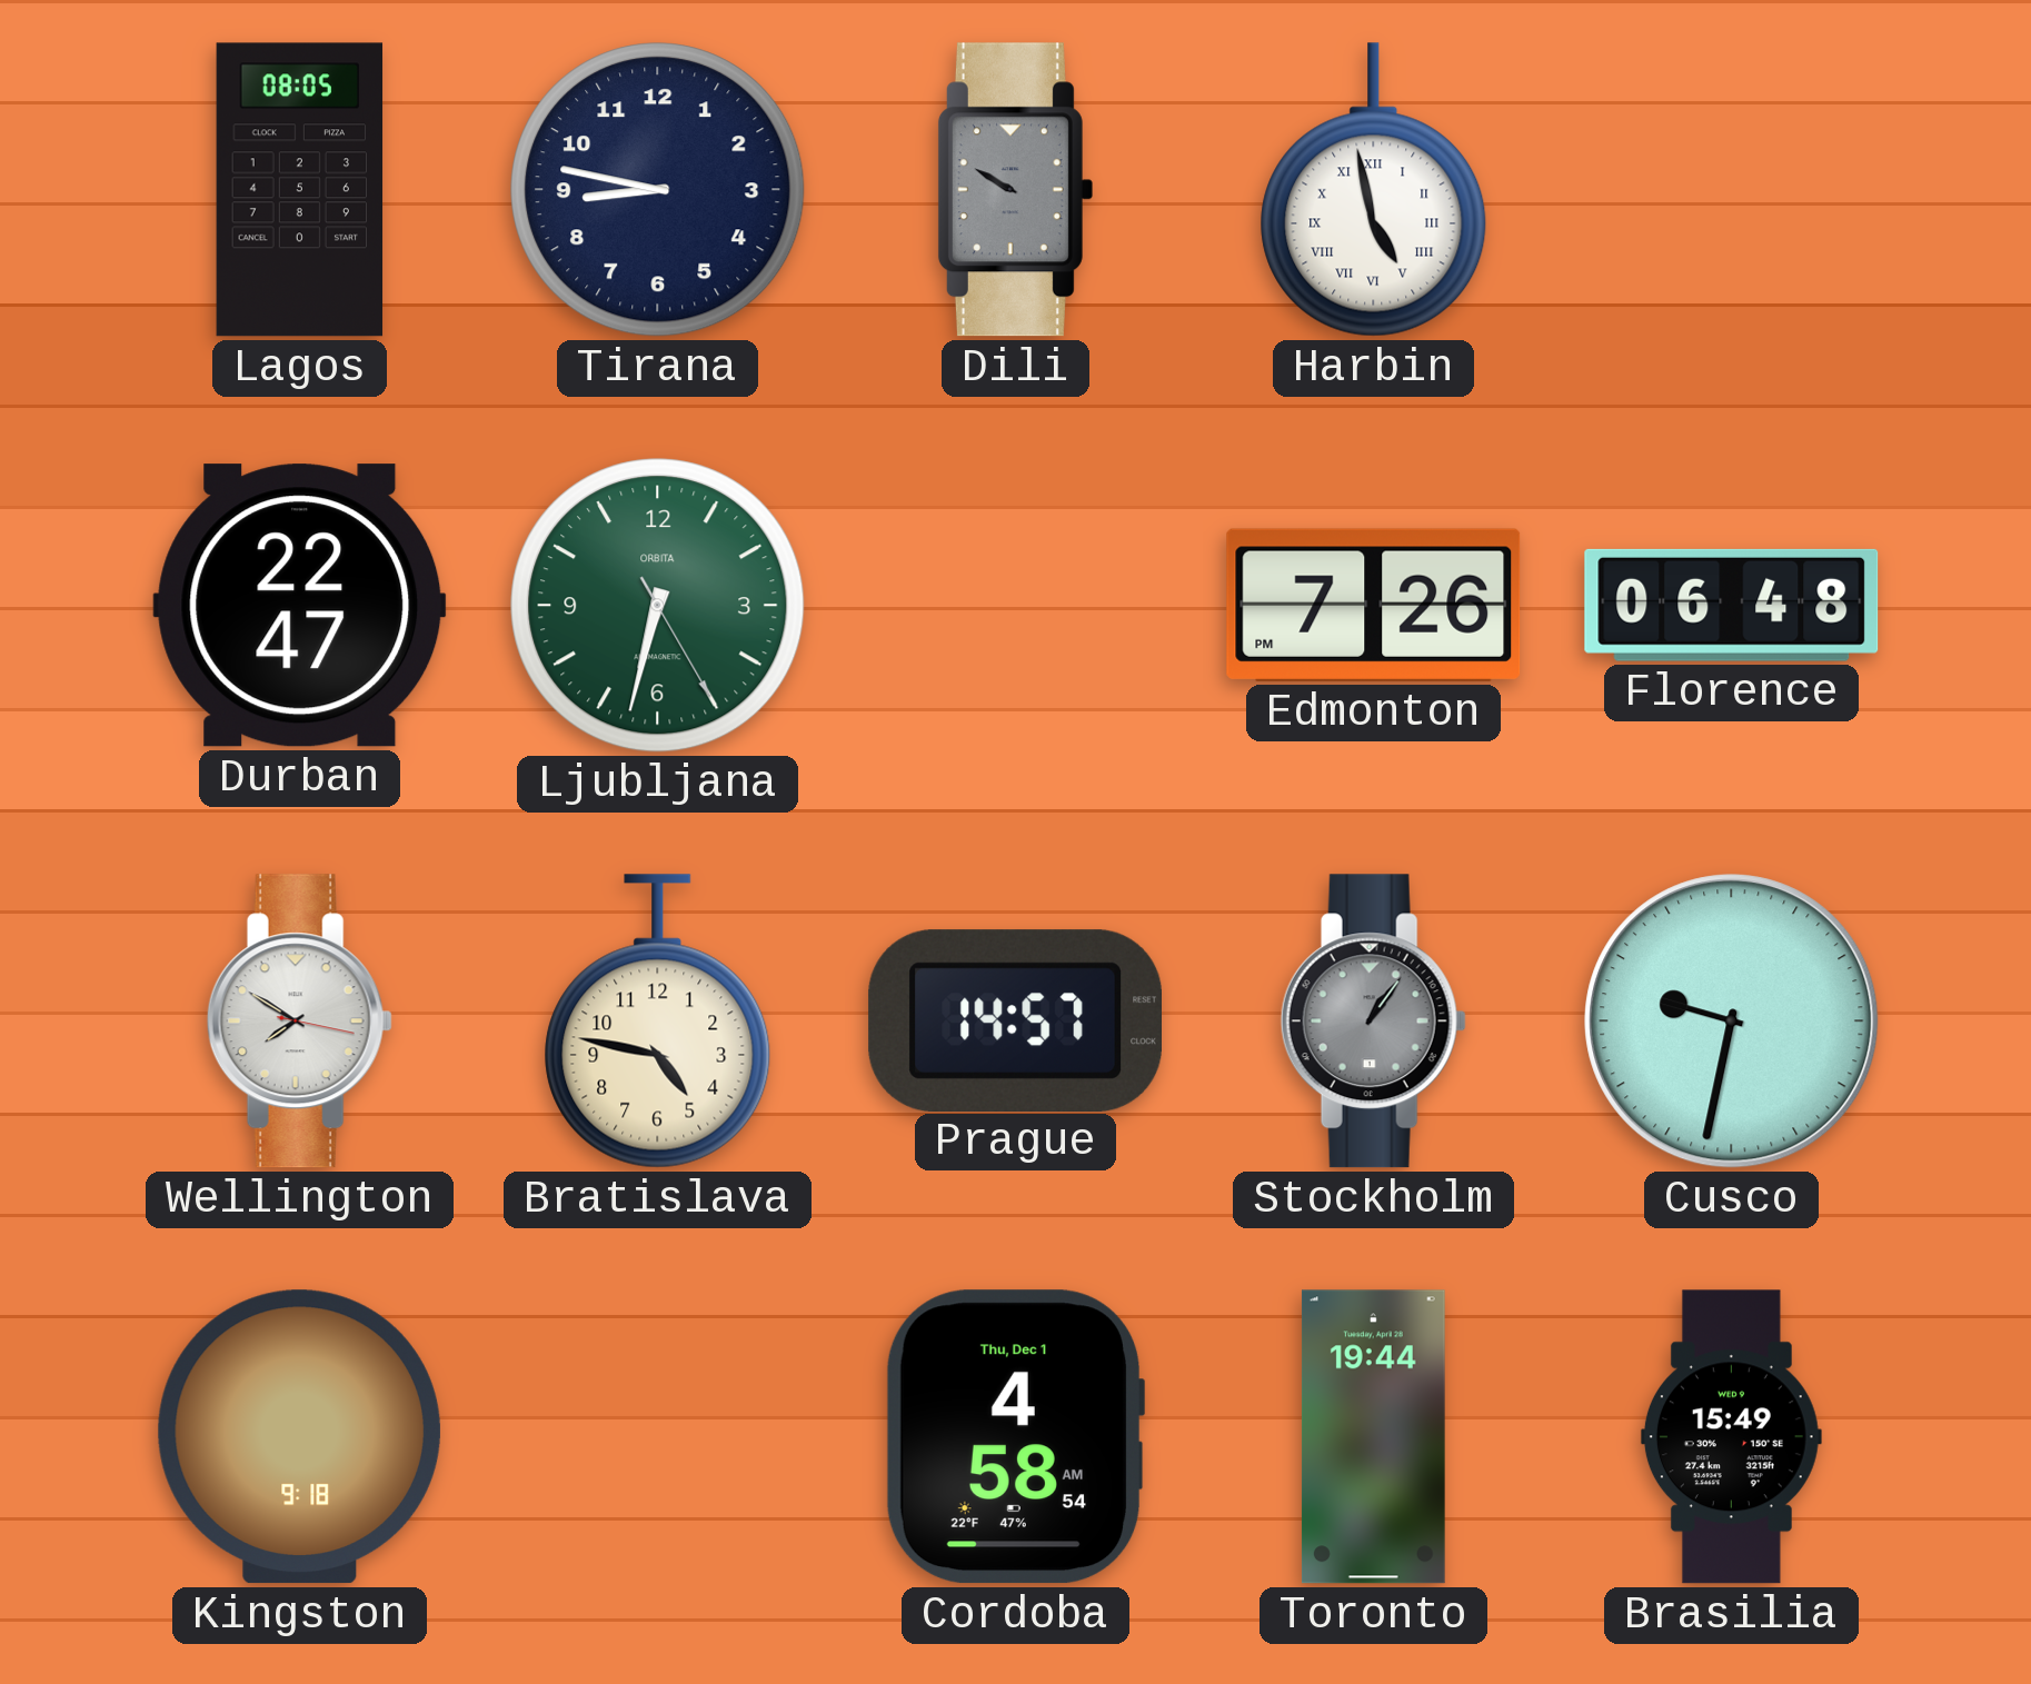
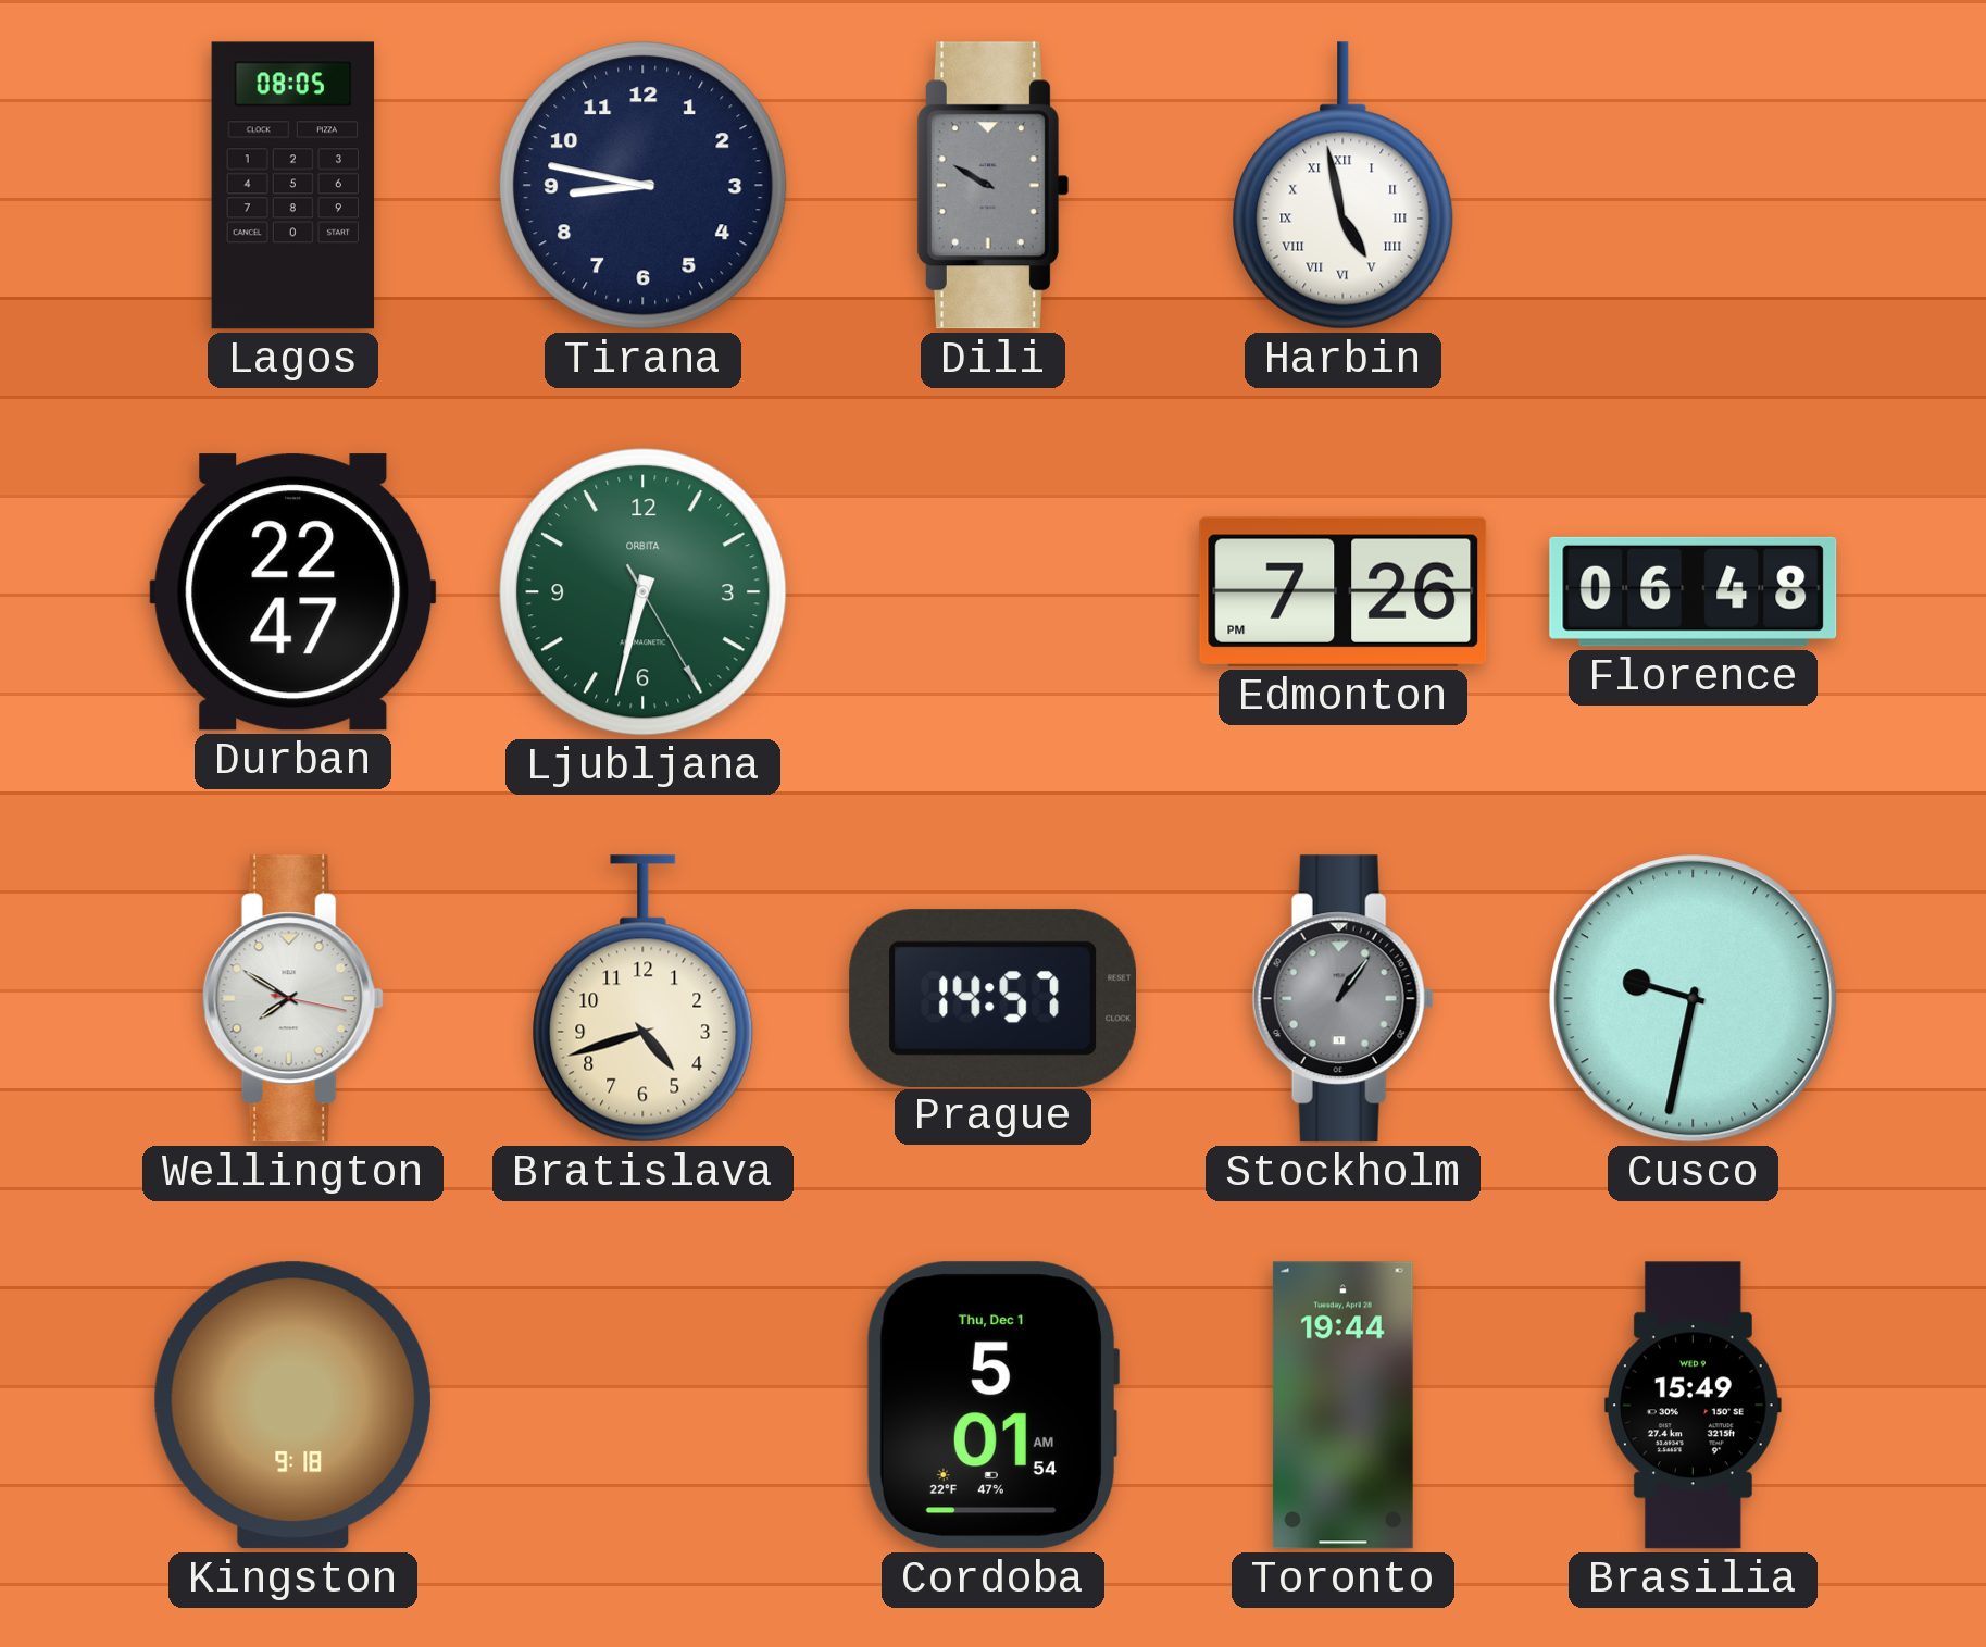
Bratislava: 4:47 -> 4:42 (644, 999)
Cordoba: 4:58 -> 5:01 (992, 1406)
